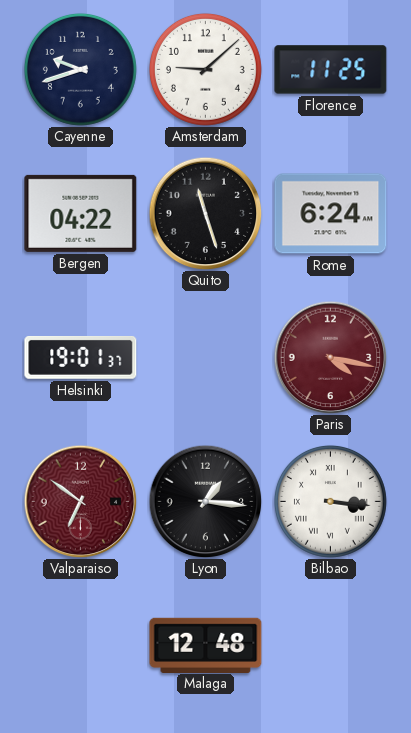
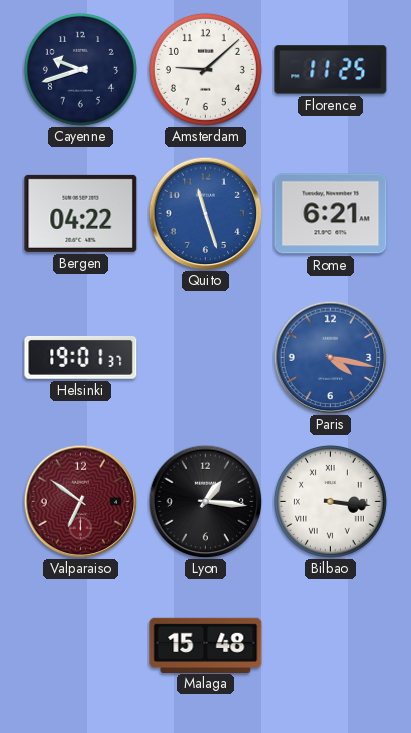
Quito dial: black -> blue (205, 213)
Rome: 6:24 -> 6:21 (331, 214)
Paris dial: burgundy -> blue (330, 357)
Malaga: 12:48 -> 15:48 (206, 645)
